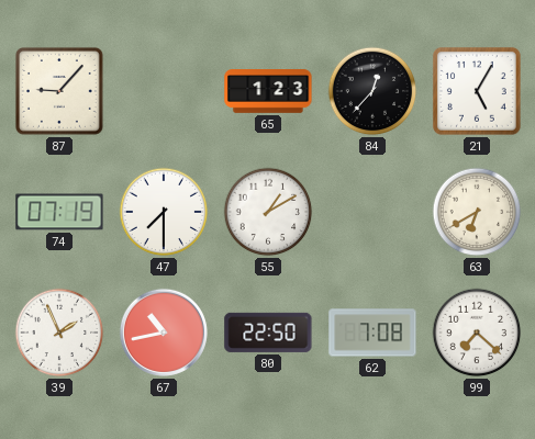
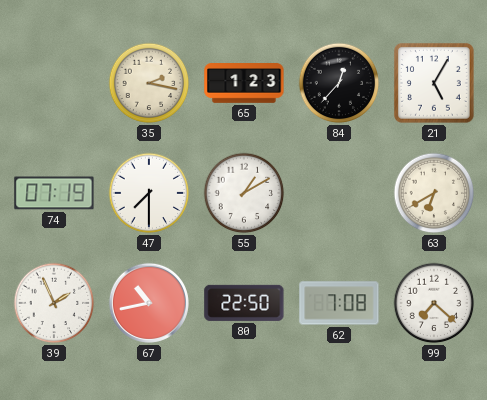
87: 9:07 -> none (59, 91)
35: none -> 2:17 (149, 83)
